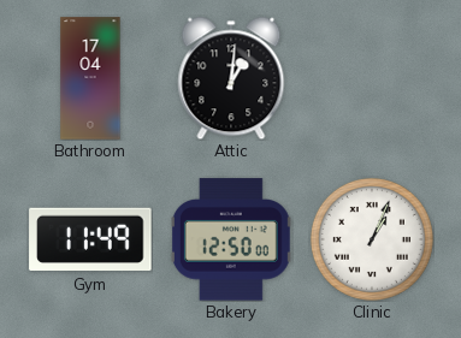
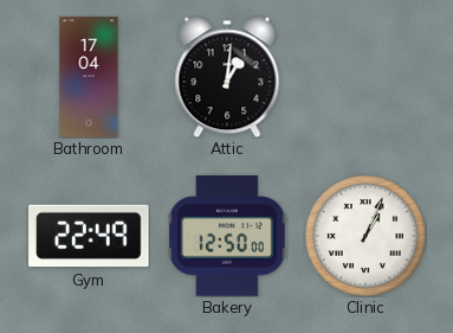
Gym: 11:49 -> 22:49 (89, 236)
